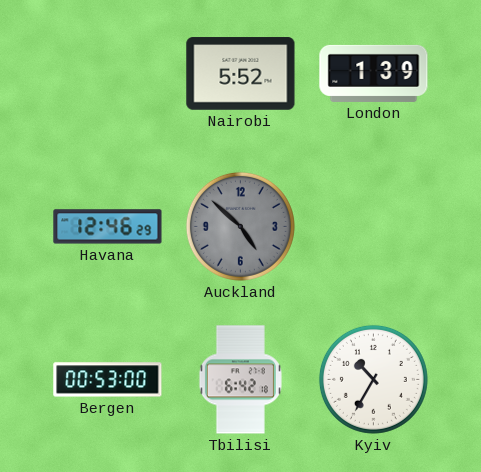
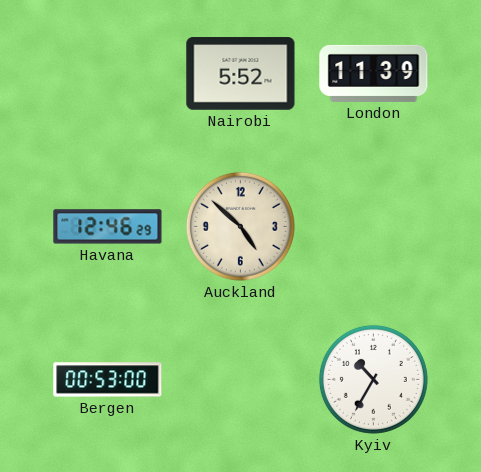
London: 1:39 -> 11:39 (374, 73)
Auckland dial: grey -> cream (240, 226)
Tbilisi: 6:42 -> none (240, 380)
